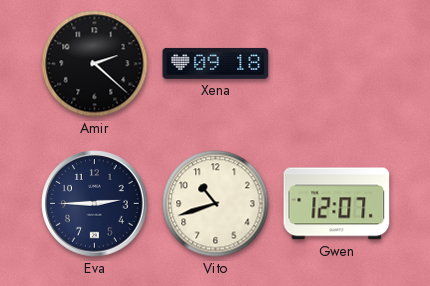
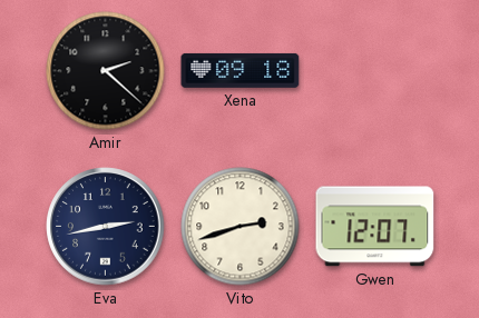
Eva: 2:45 -> 2:43 (106, 227)
Vito: 10:42 -> 2:42 (241, 227)
